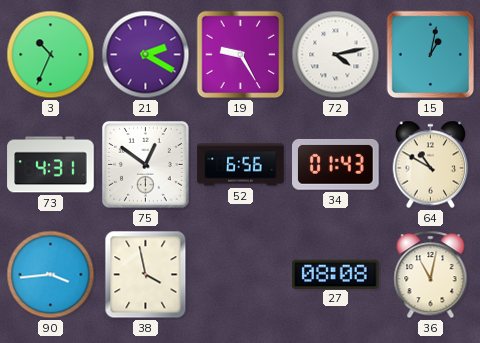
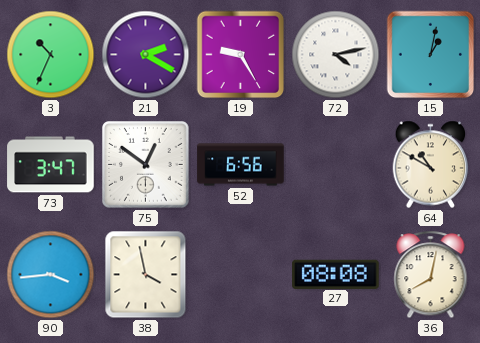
73: 4:31 -> 3:47 (51, 165)
34: 01:43 -> none (336, 164)
36: 11:02 -> 8:02 (431, 275)
